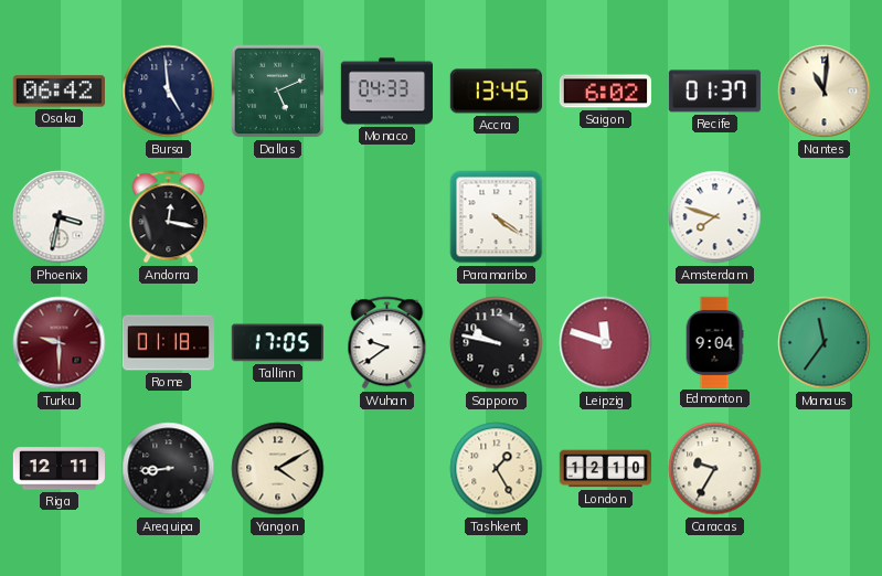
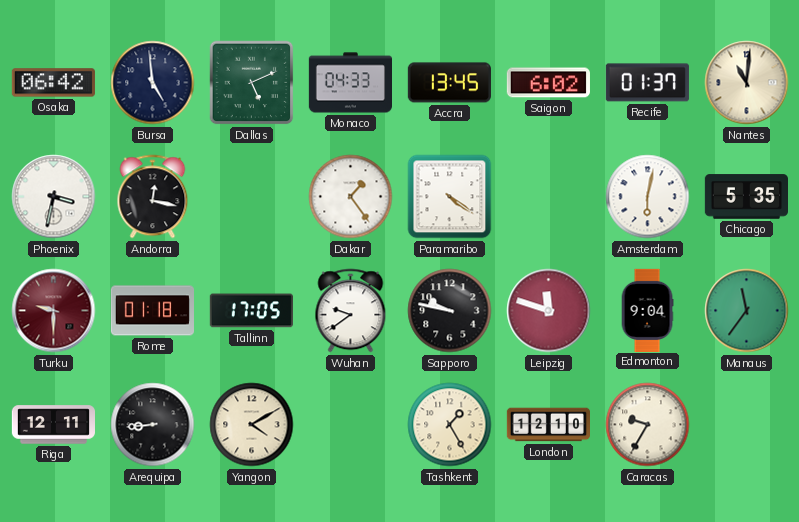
Dakar: none -> 1:24 (351, 197)
Amsterdam: 7:48 -> 6:02 (648, 197)
Chicago: none -> 5:35 (746, 197)
